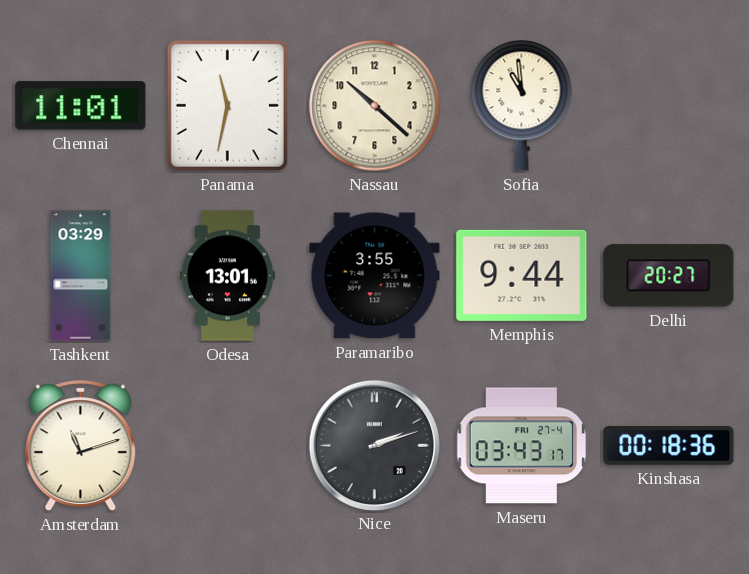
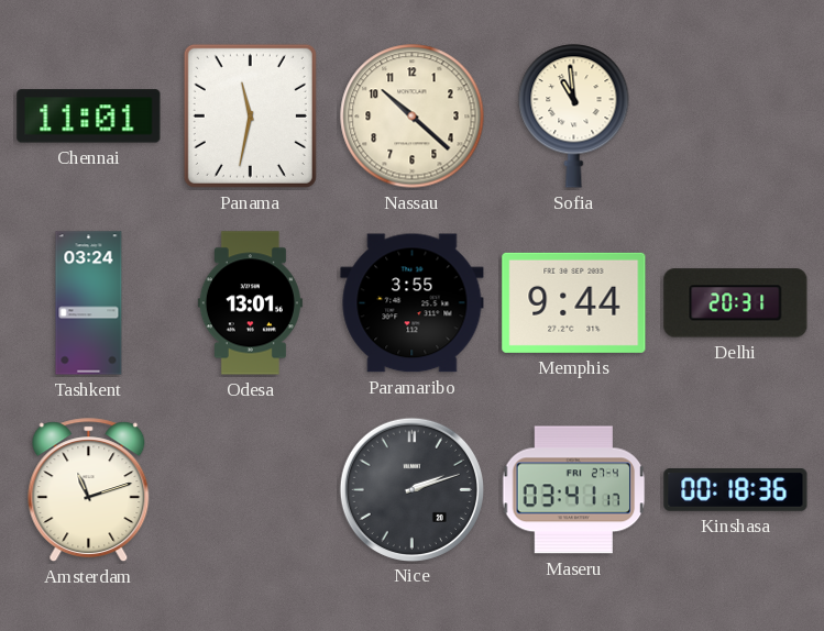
Tashkent: 03:29 -> 03:24 (89, 303)
Delhi: 20:27 -> 20:31 (736, 303)
Maseru: 03:43 -> 03:41 (574, 490)
